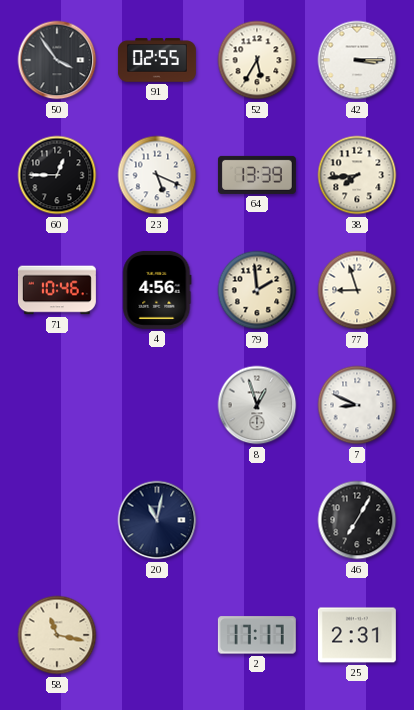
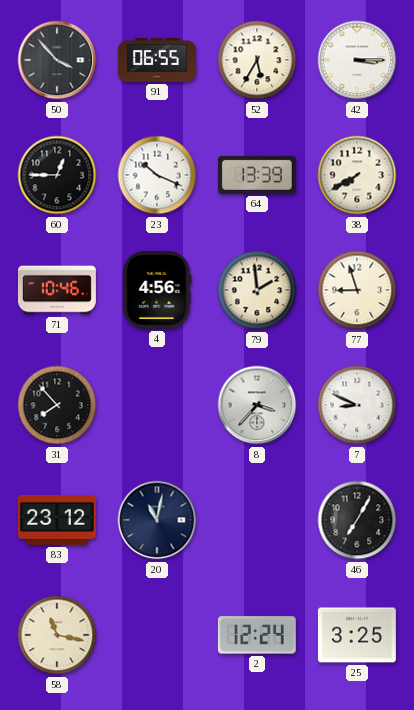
50: 3:54 -> 3:53 (57, 60)
91: 02:55 -> 06:55 (157, 60)
23: 5:19 -> 10:19 (157, 175)
38: 7:44 -> 7:40 (357, 175)
31: none -> 7:53 (57, 405)
8: 12:57 -> 3:37 (257, 405)
83: none -> 23:12 (57, 520)
2: 17:17 -> 12:24 (257, 635)
25: 2:31 -> 3:25 (357, 635)
